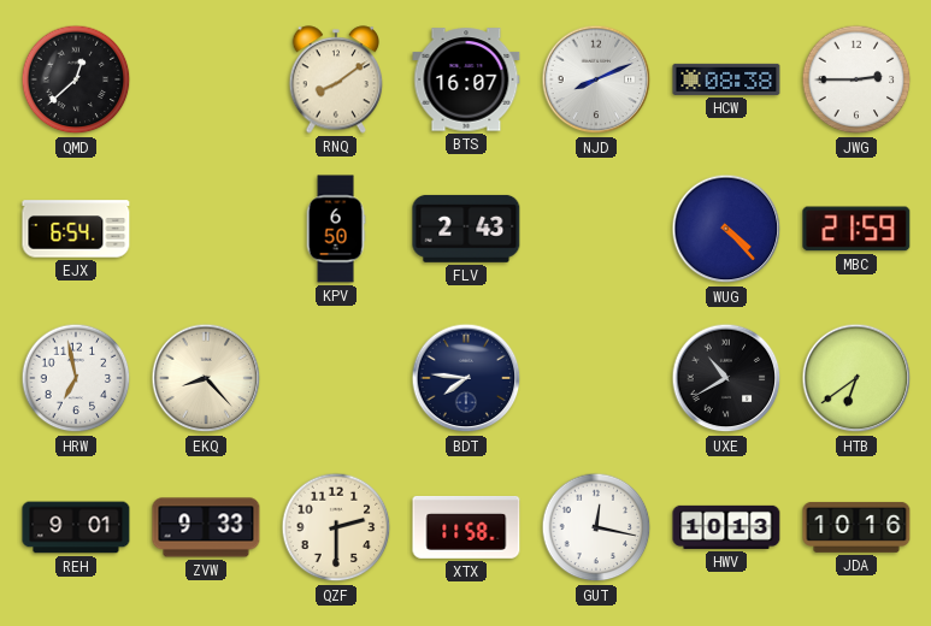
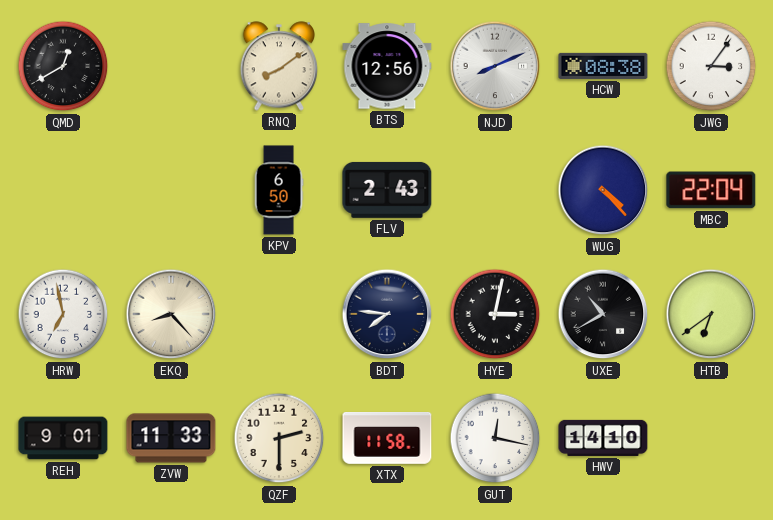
QMD: 12:38 -> 12:40 (63, 66)
BTS: 16:07 -> 12:56 (387, 66)
JWG: 2:45 -> 3:06 (711, 66)
EJX: 6:54 -> none (76, 229)
MBC: 21:59 -> 22:04 (711, 190)
HYE: none -> 3:02 (495, 314)
ZVW: 9:33 -> 11:33 (171, 438)
HWV: 10:13 -> 14:10 (603, 438)
JDA: 10:16 -> none (856, 527)
